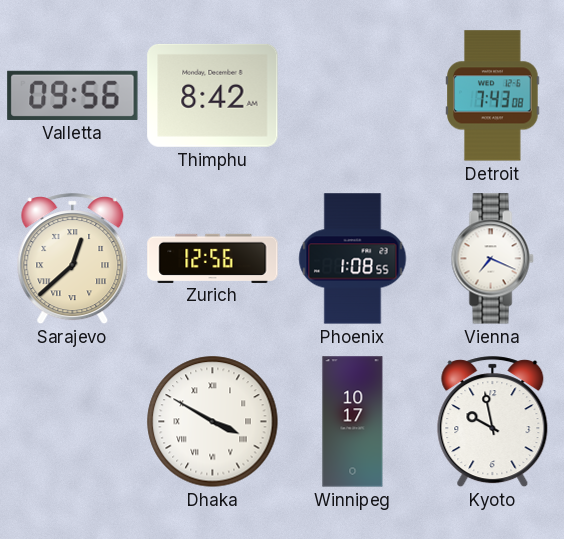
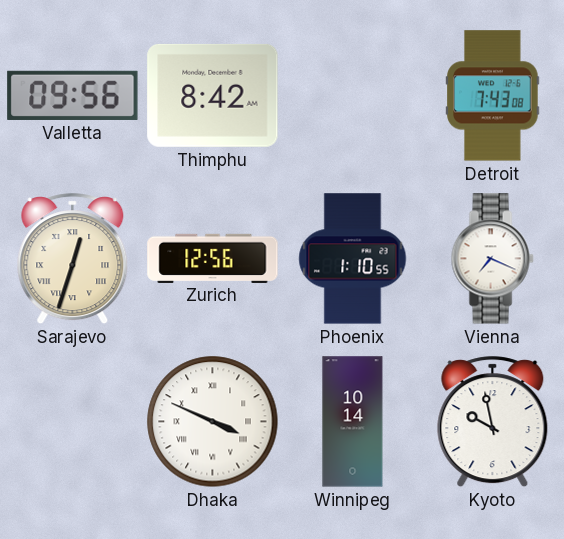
Sarajevo: 12:38 -> 12:33 (73, 259)
Phoenix: 1:08 -> 1:10 (353, 259)
Dhaka: 3:50 -> 3:49 (213, 422)
Winnipeg: 10:17 -> 10:14 (353, 422)
